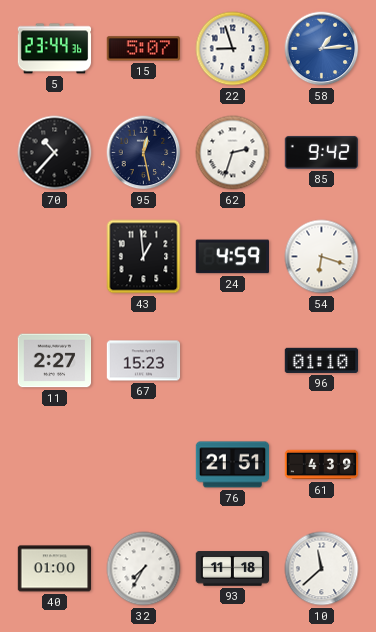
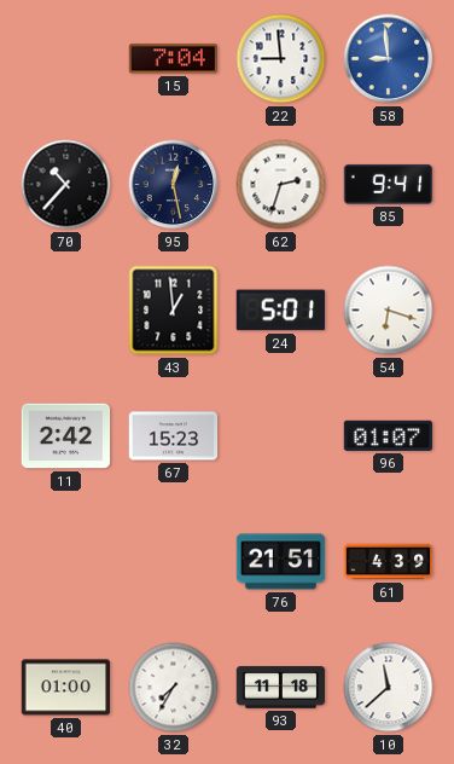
5: 23:44 -> none (55, 49)
15: 5:07 -> 7:04 (173, 59)
22: 8:57 -> 8:59 (281, 59)
58: 1:14 -> 8:59 (389, 59)
85: 9:42 -> 9:41 (389, 184)
24: 4:59 -> 5:01 (280, 311)
11: 2:27 -> 2:42 (66, 436)
96: 01:10 -> 01:07 (389, 435)
